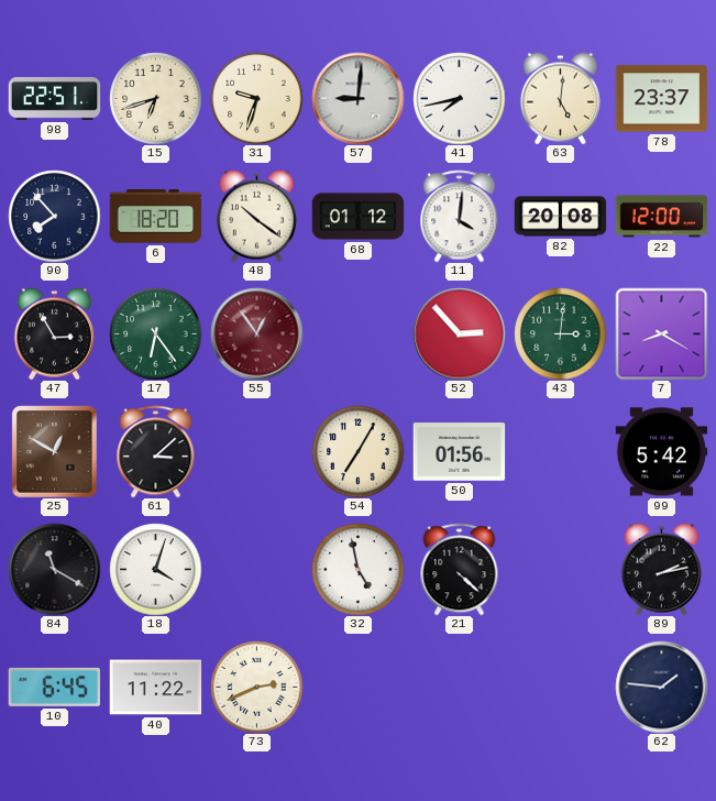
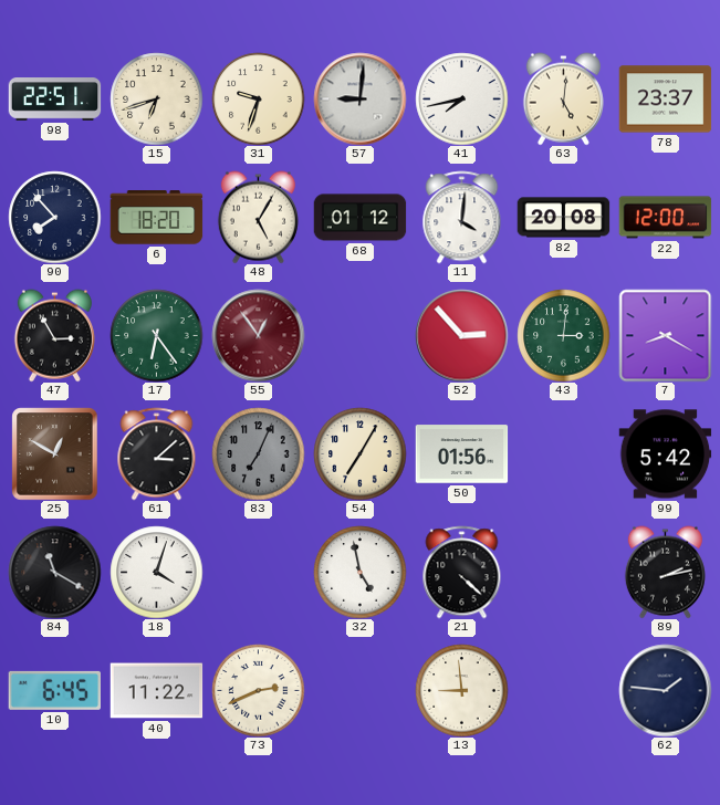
48: 10:21 -> 5:05 (258, 217)
83: none -> 7:04 (258, 453)
13: none -> 8:59 (461, 690)
